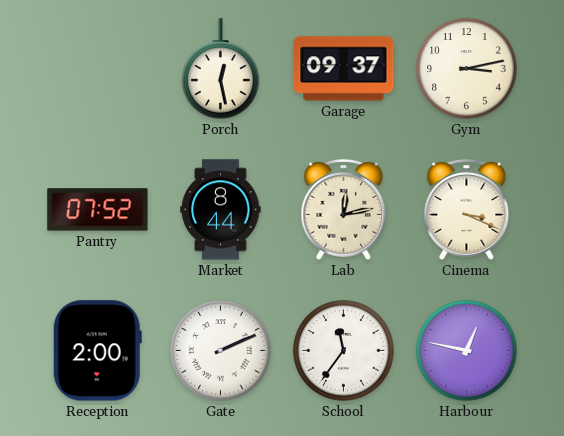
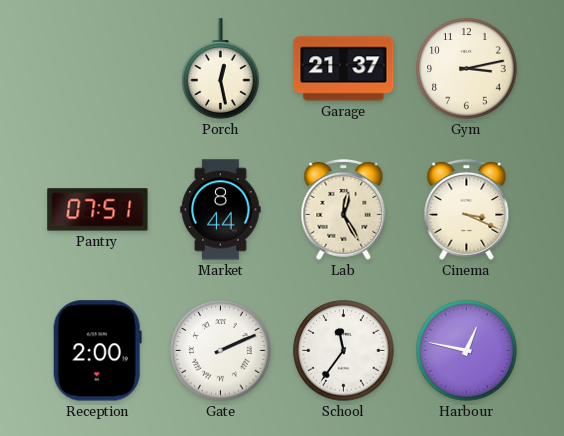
Garage: 09:37 -> 21:37 (344, 69)
Pantry: 07:52 -> 07:51 (98, 210)
Lab: 12:13 -> 12:25 (344, 209)
